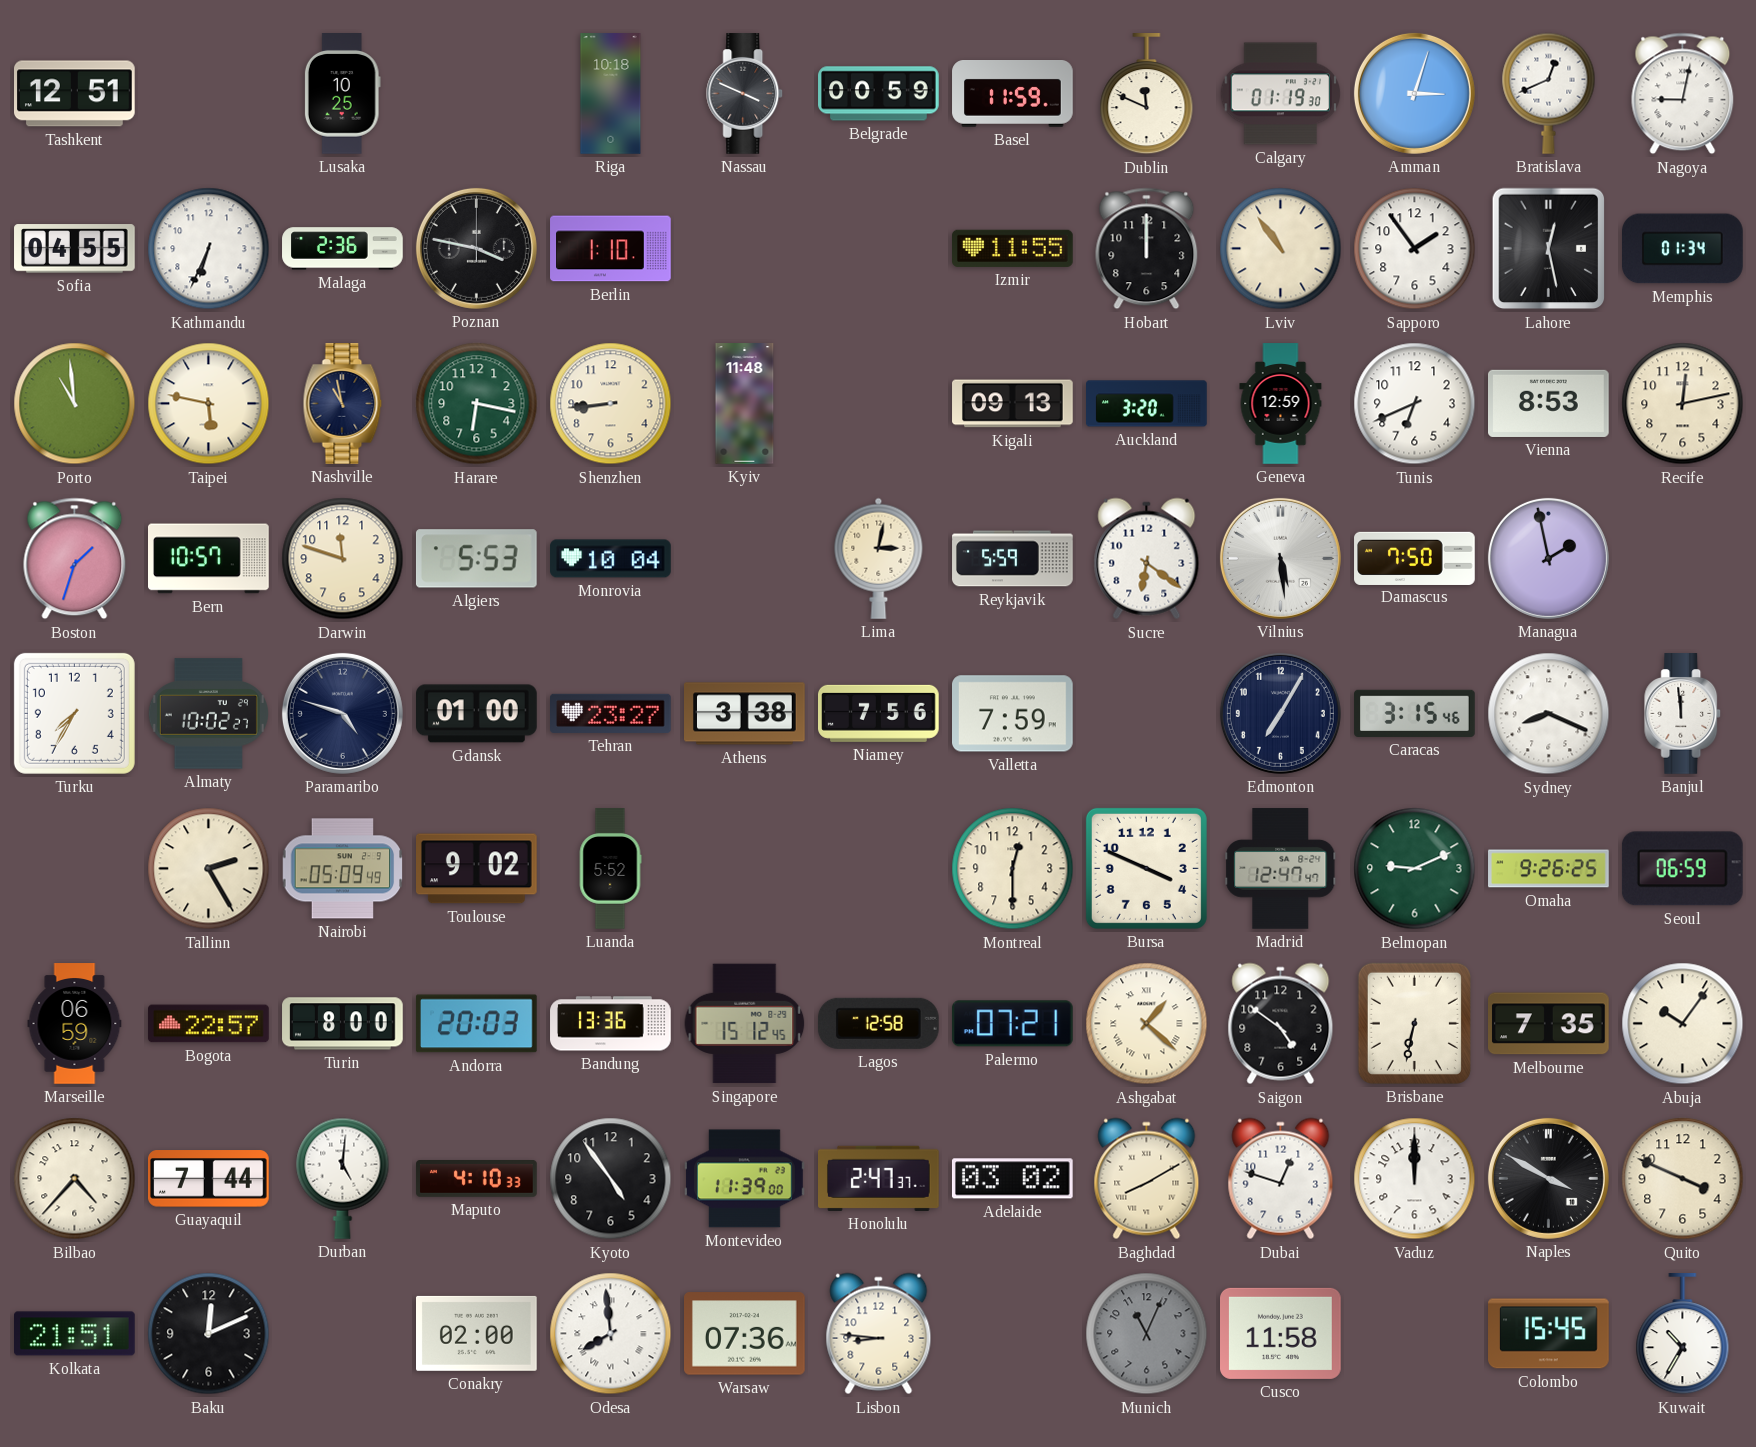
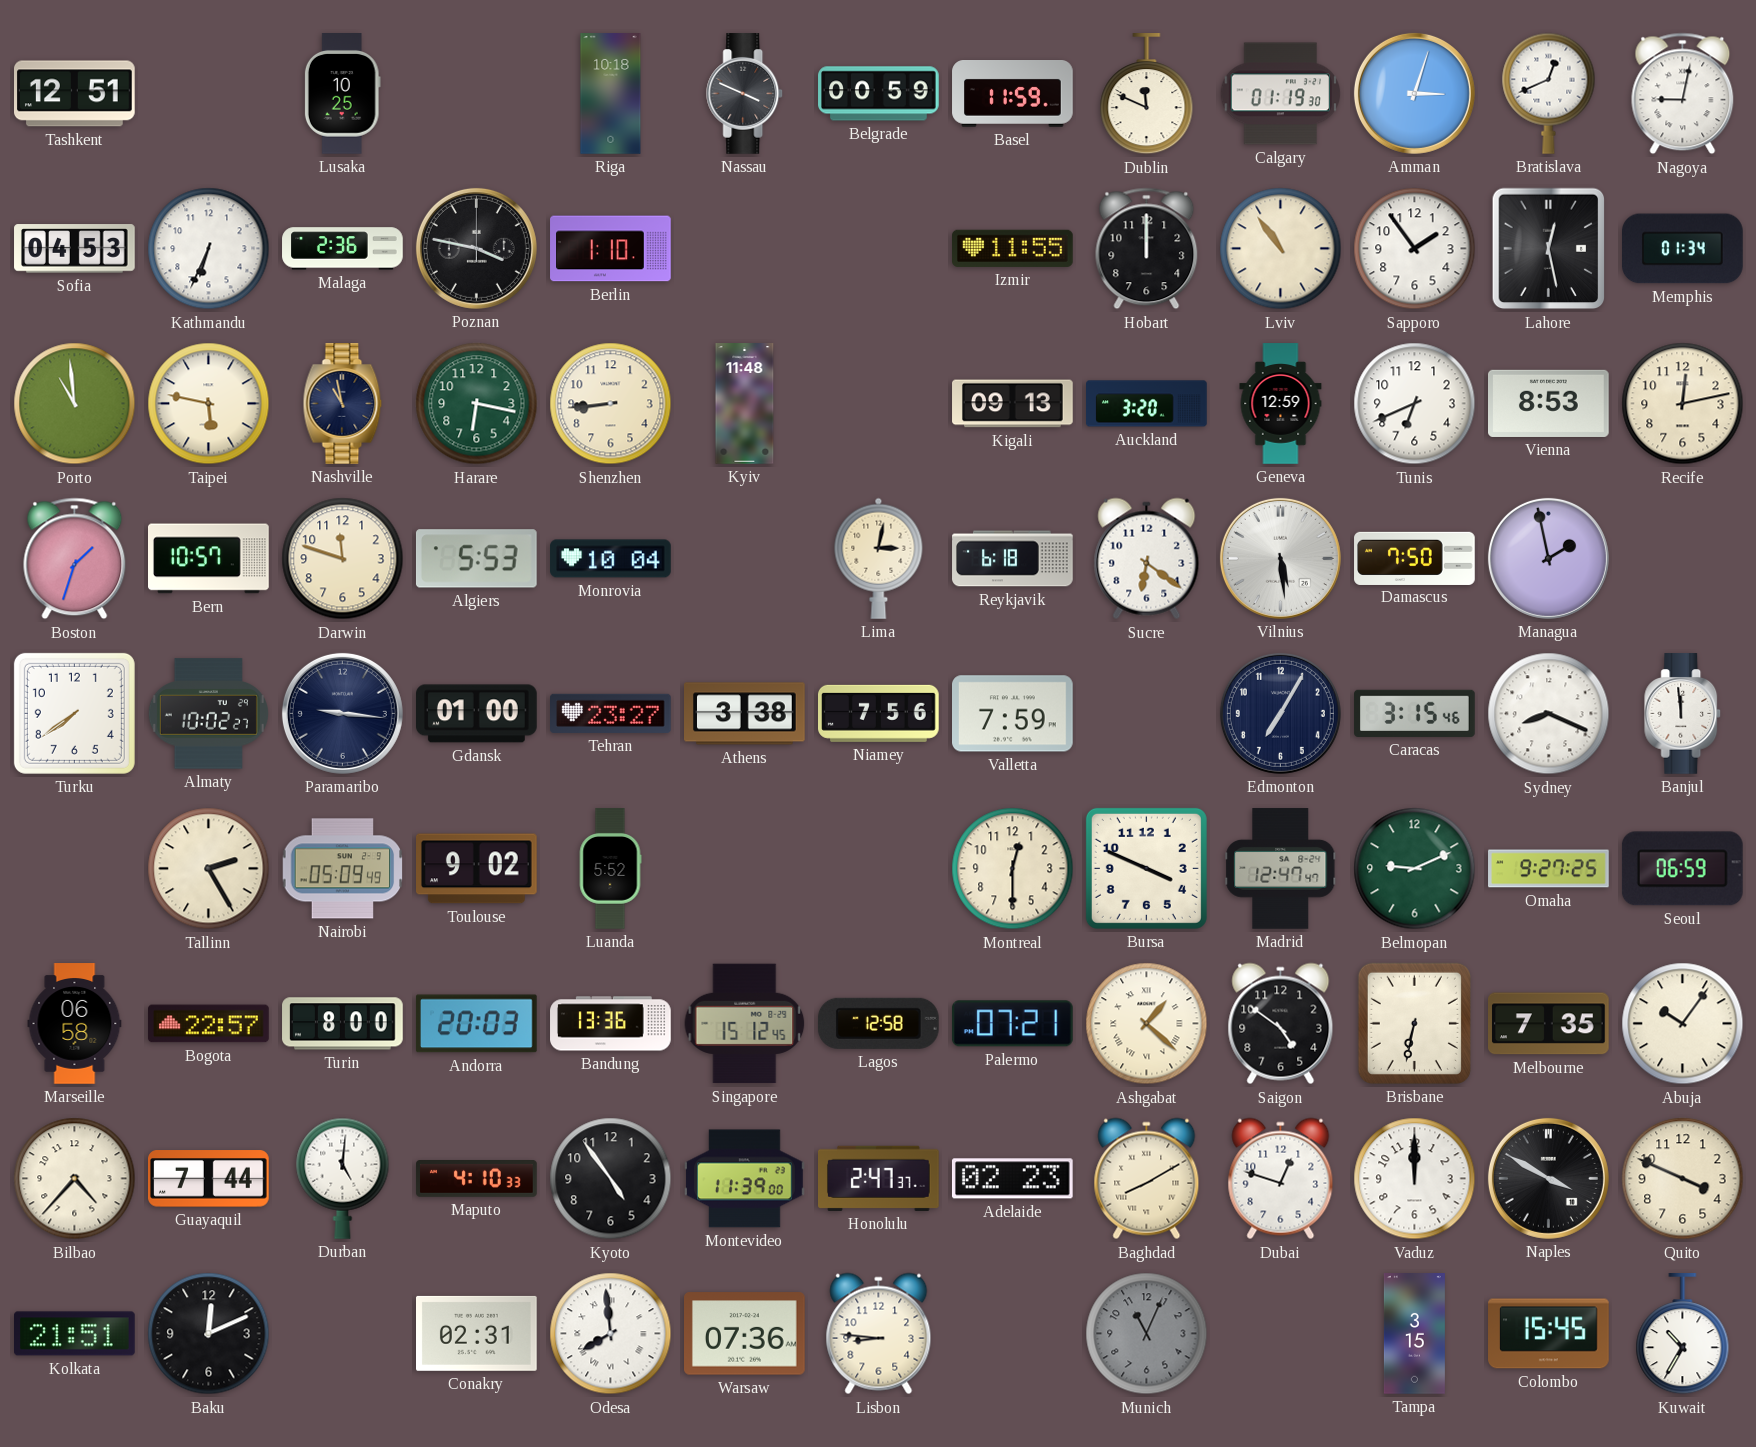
Sofia: 04:55 -> 04:53 (75, 249)
Reykjavik: 5:59 -> 6:18 (1013, 559)
Turku: 7:35 -> 7:39 (74, 713)
Paramaribo: 4:48 -> 9:16 (342, 713)
Omaha: 9:26 -> 9:27 (1549, 869)
Marseille: 06:59 -> 06:58 (75, 1024)
Adelaide: 03:02 -> 02:23 (1012, 1179)
Conakry: 02:00 -> 02:31 (477, 1333)
Cusco: 11:58 -> none (1281, 1333)
Tampa: none -> 3:15 (1414, 1334)
